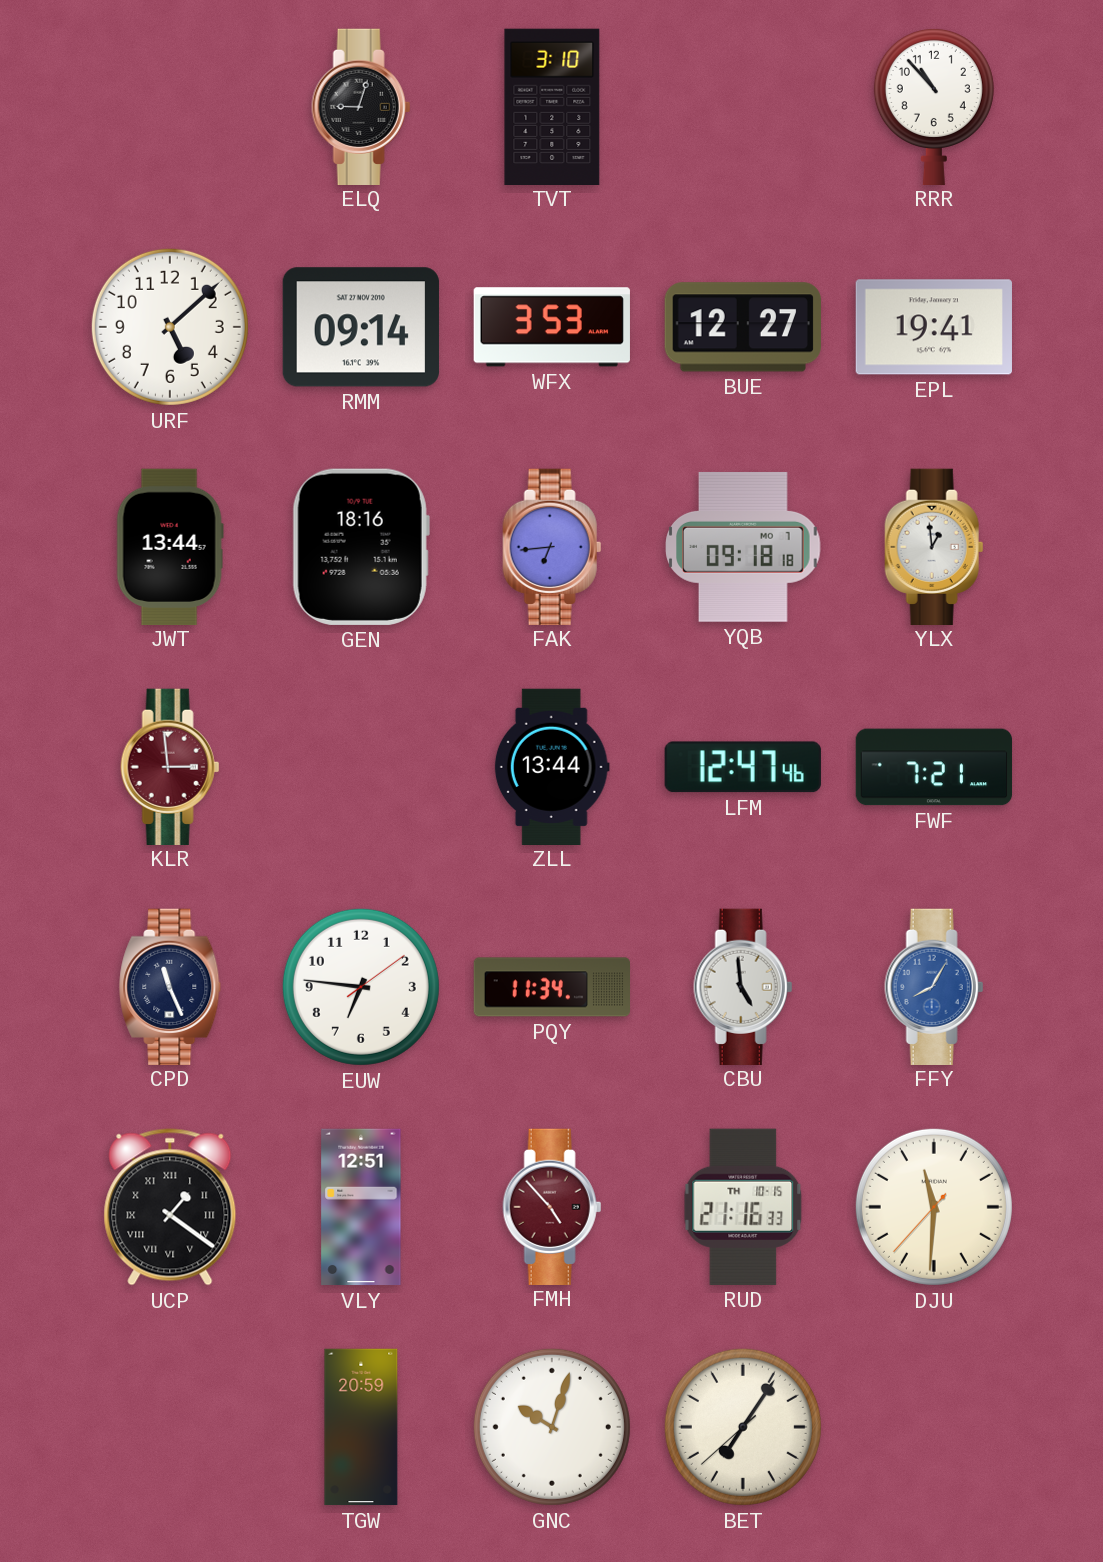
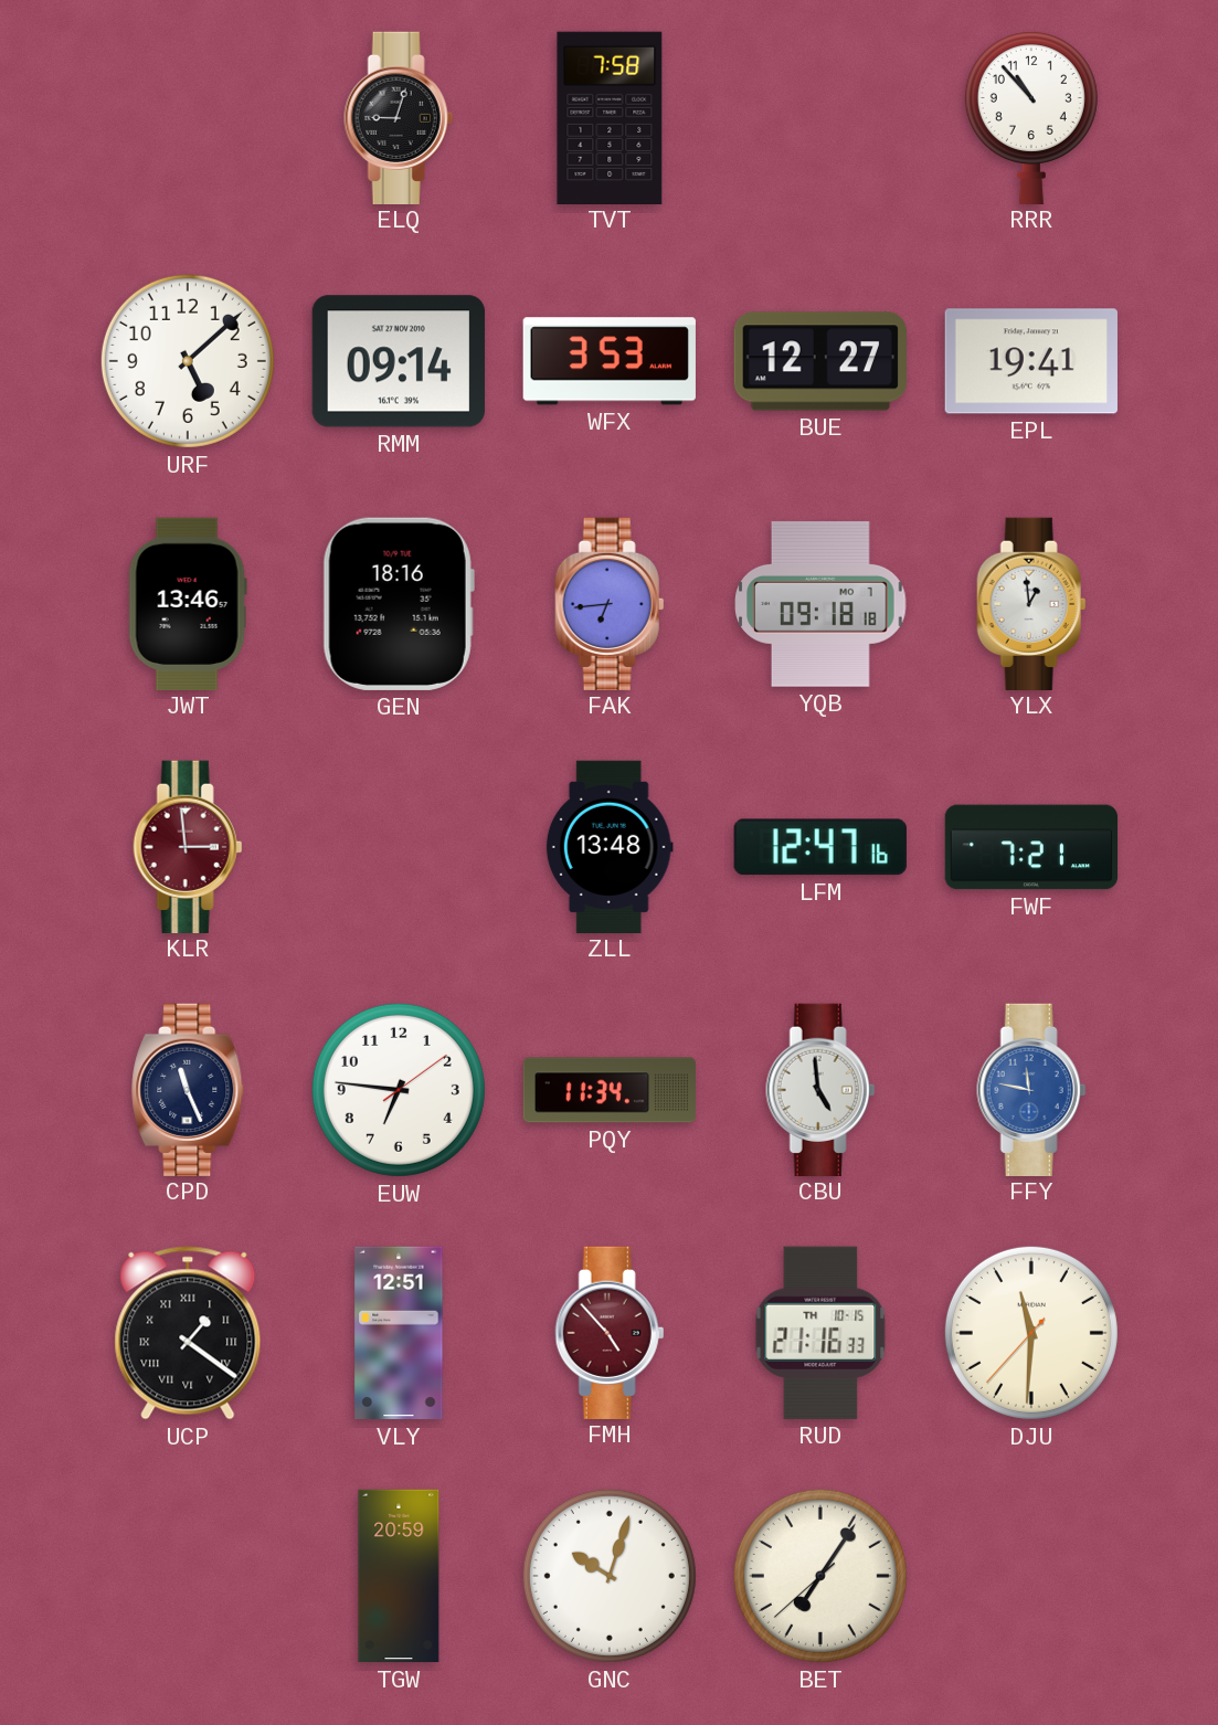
TVT: 3:10 -> 7:58 (610, 117)
JWT: 13:44 -> 13:46 (188, 603)
ZLL: 13:44 -> 13:48 (610, 846)
LFM: 12:47:46 -> 12:47:16 (820, 847)
FFY: 8:05 -> 11:47 (1031, 1089)
